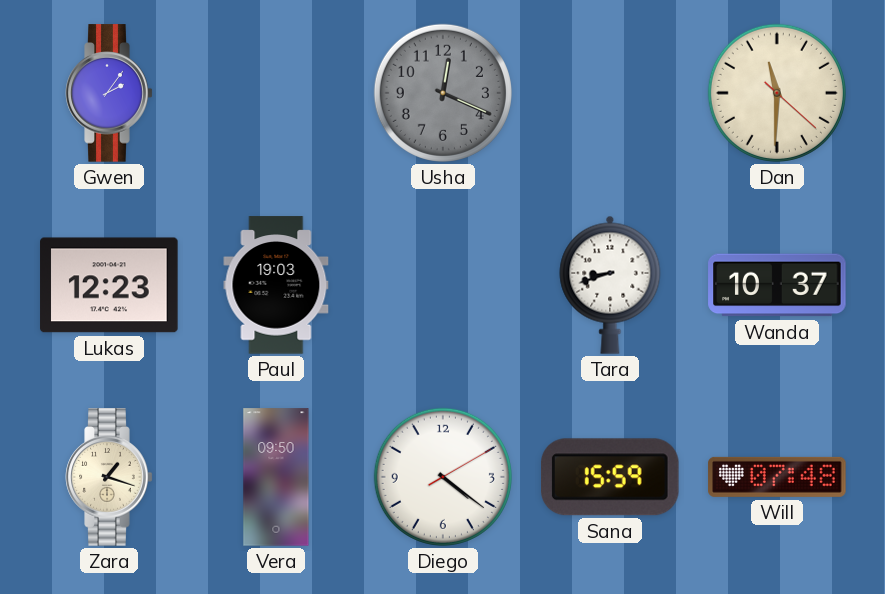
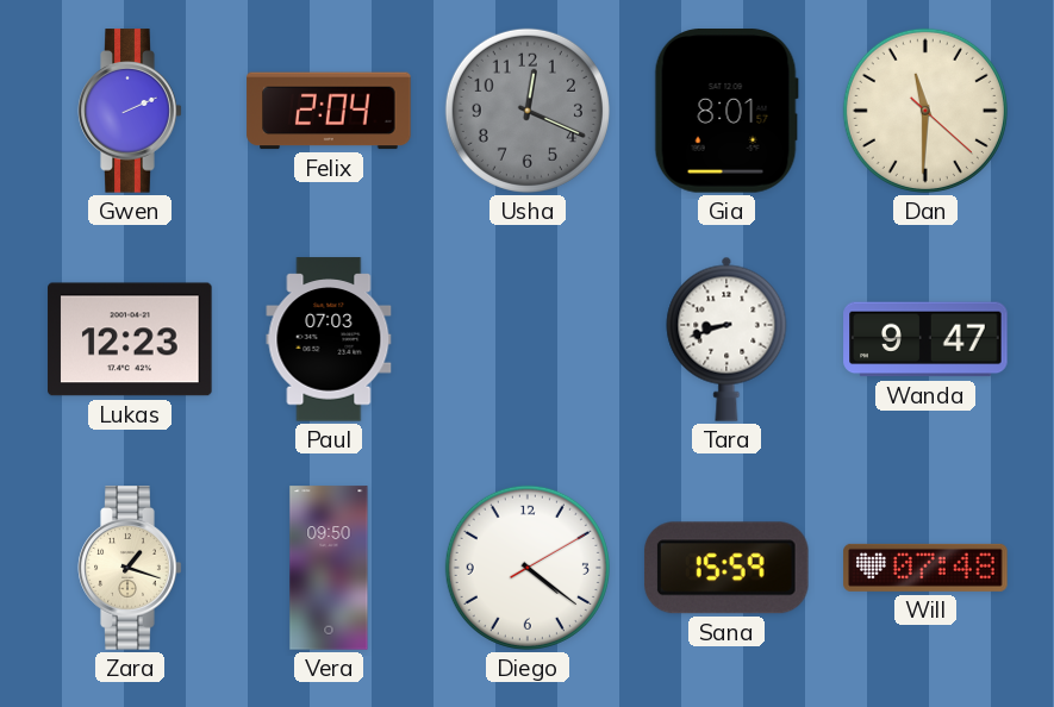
Gwen: 2:06 -> 2:11 (130, 111)
Felix: none -> 2:04 (329, 111)
Gia: none -> 8:01 (726, 111)
Paul: 19:03 -> 07:03 (329, 339)
Wanda: 10:37 -> 9:47 (925, 339)
